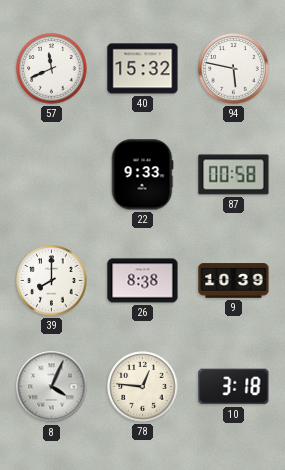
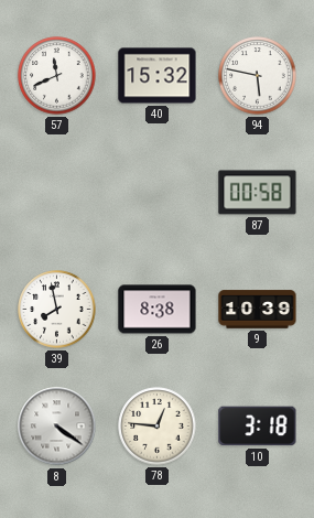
22: 9:33 -> none (142, 175)
39: 8:00 -> 7:58 (57, 310)
8: 4:04 -> 4:21 (57, 427)
